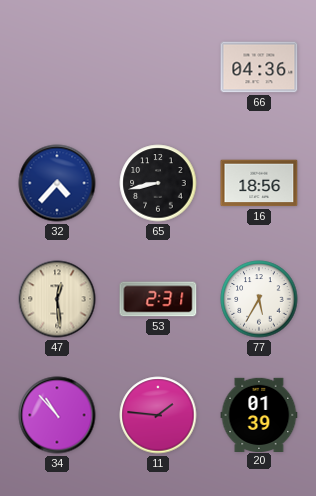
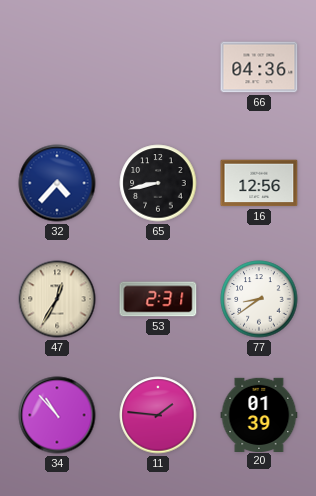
16: 18:56 -> 12:56 (259, 183)
47: 12:29 -> 12:35 (57, 299)
77: 5:35 -> 8:39 (259, 299)
